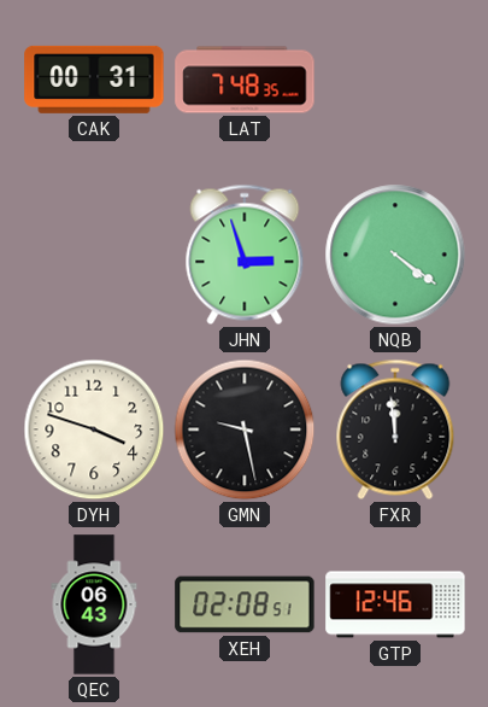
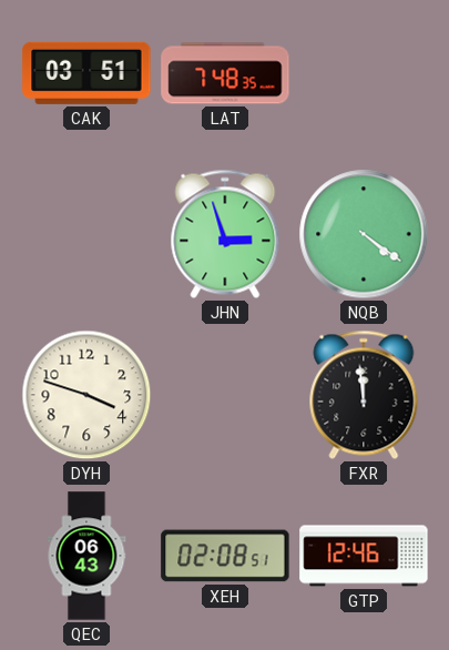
CAK: 00:31 -> 03:51 (86, 73)
GMN: 9:28 -> none (245, 430)
